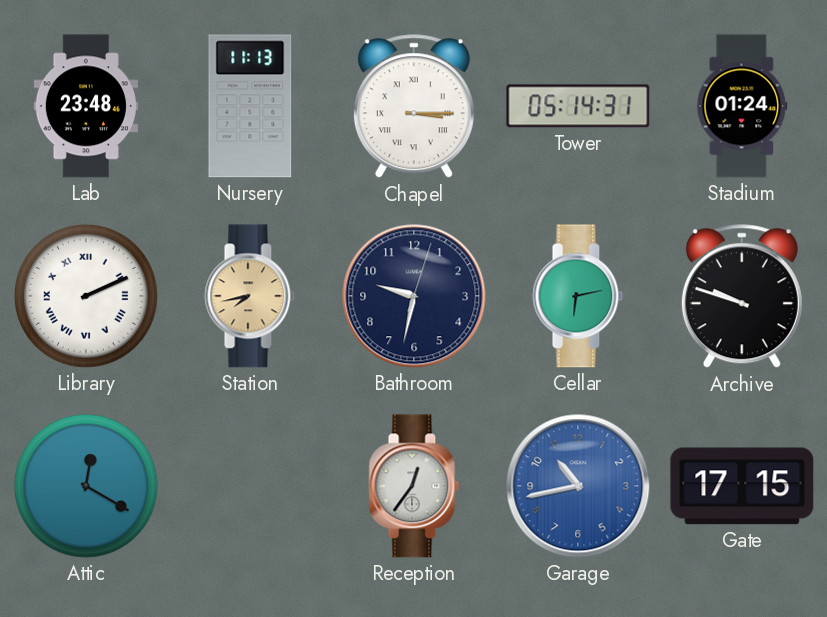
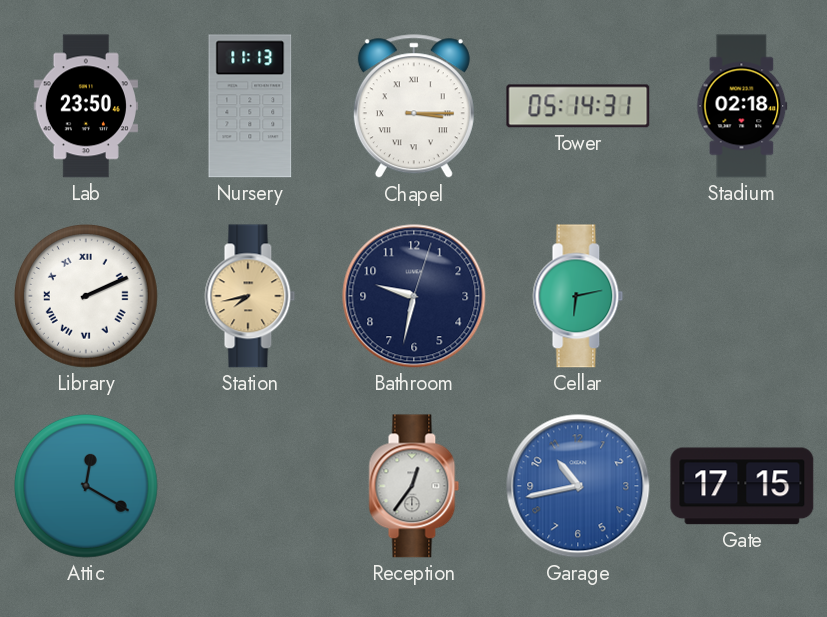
Lab: 23:48 -> 23:50 (86, 106)
Stadium: 01:24 -> 02:18 (742, 106)
Archive: 9:48 -> none (742, 297)
